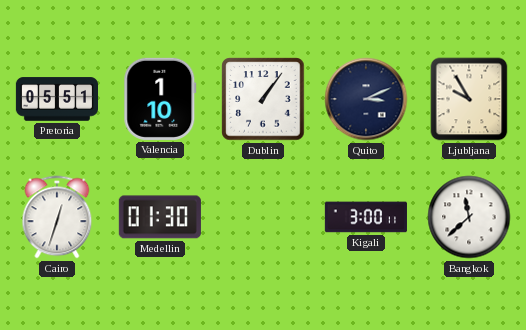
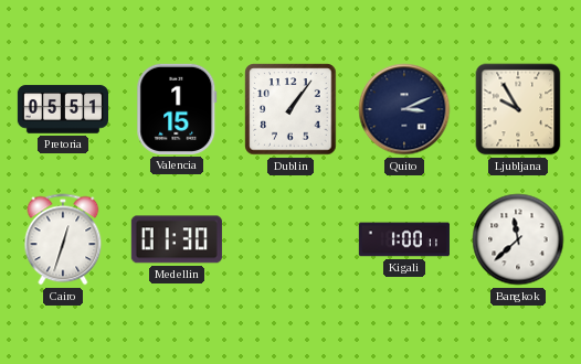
Valencia: 1:10 -> 1:15 (177, 109)
Kigali: 3:00 -> 1:00 (404, 239)
